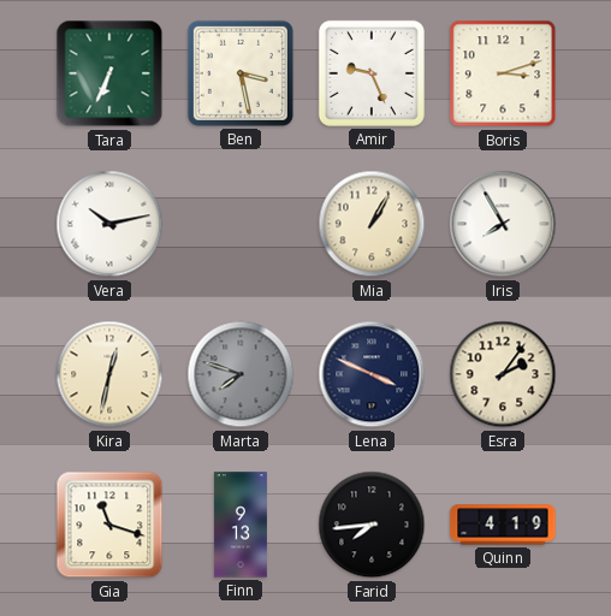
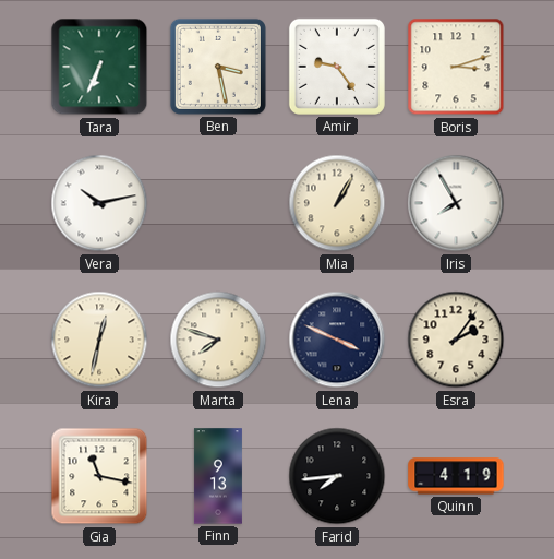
Amir: 9:26 -> 9:24 (337, 67)
Marta dial: grey -> cream (218, 340)
Gia: 11:18 -> 11:17 (99, 476)
